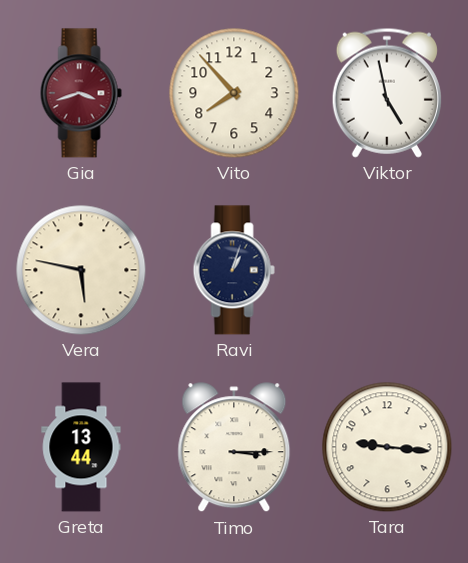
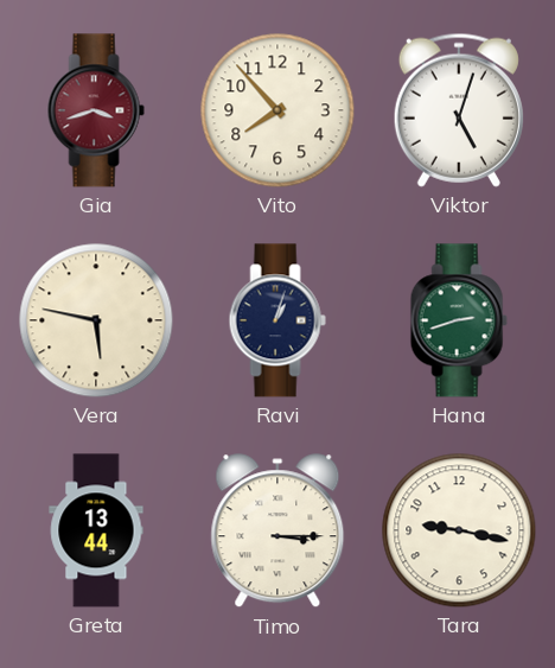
Viktor: 4:58 -> 5:03 (459, 110)
Hana: none -> 2:42 (459, 320)
Tara: 9:16 -> 9:17 (459, 530)
